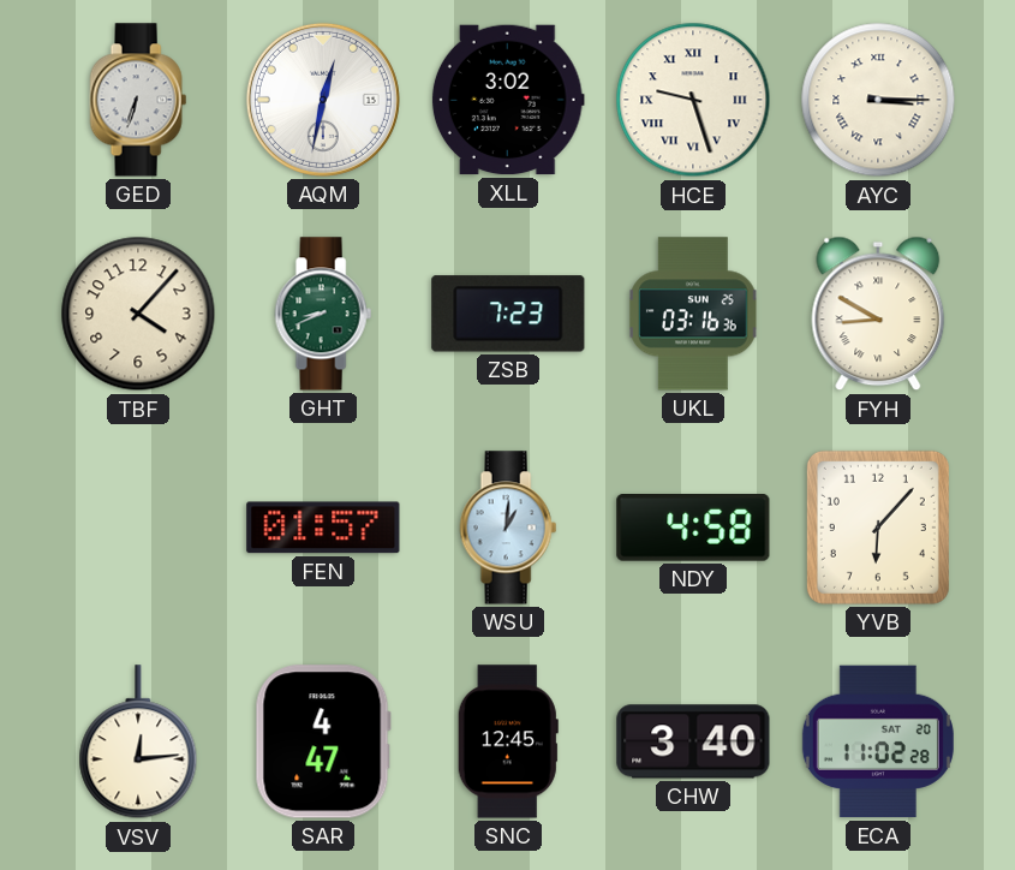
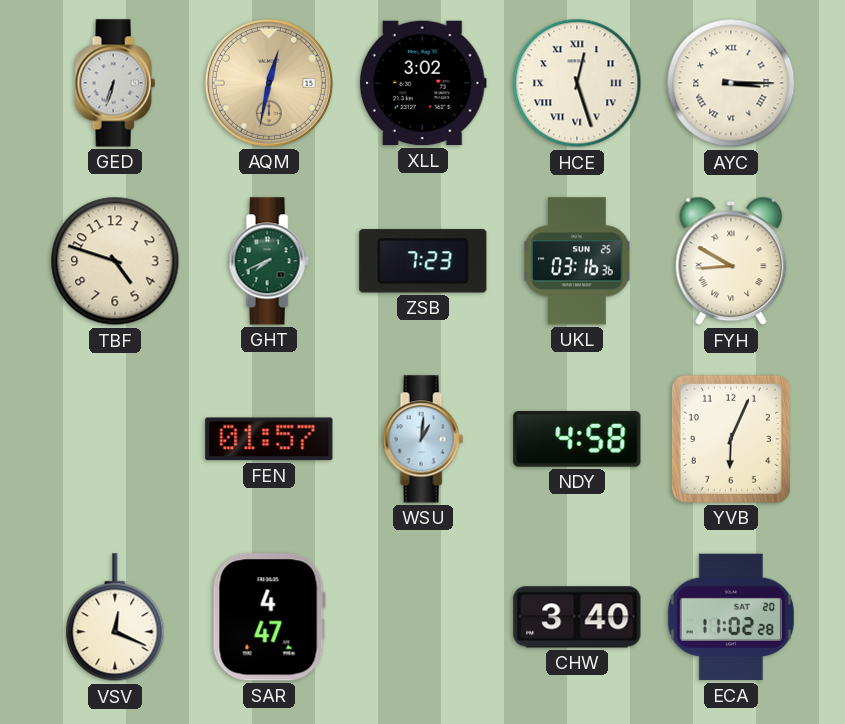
AQM dial: white -> champagne (269, 83)
HCE: 9:27 -> 12:27 (577, 83)
TBF: 4:07 -> 4:48 (115, 261)
GHT: 8:41 -> 7:41 (269, 261)
YVB: 6:07 -> 6:04 (731, 439)
VSV: 12:14 -> 12:19 (115, 618)
SNC: 12:45 -> none (508, 741)
